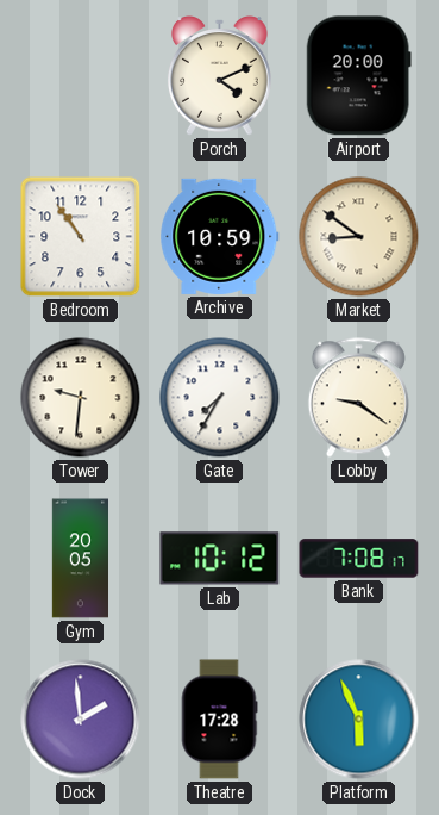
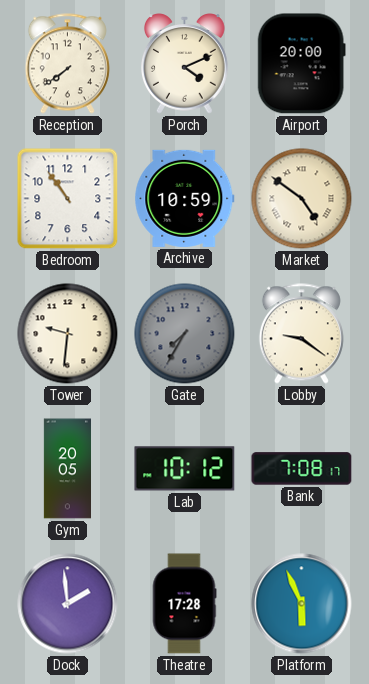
Reception: none -> 7:39 (67, 64)
Market: 8:51 -> 4:51 (302, 199)
Gate dial: white -> grey (185, 334)
